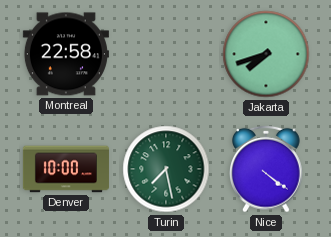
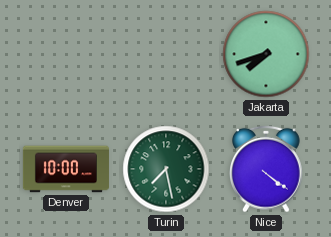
Montreal: 22:58 -> none (66, 54)
